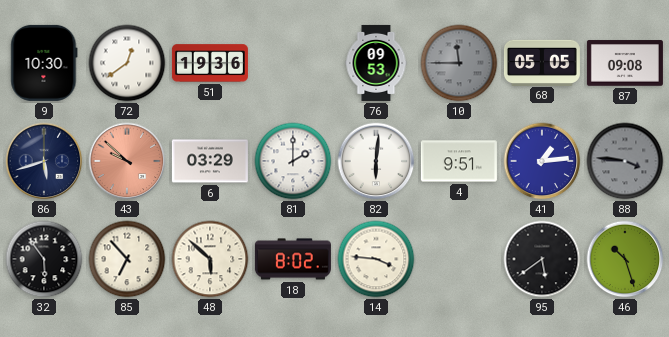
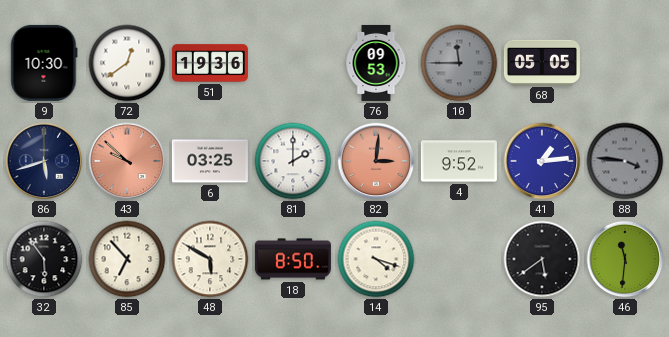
87: 09:08 -> none (625, 63)
6: 03:29 -> 03:25 (210, 161)
82: 6:01 -> 3:01 (376, 161)
82 dial: white -> salmon (376, 161)
4: 9:51 -> 9:52 (459, 161)
48: 5:52 -> 5:50 (210, 259)
18: 8:02 -> 8:50 (293, 259)
14: 3:46 -> 4:18 (376, 259)
46: 10:27 -> 11:31 (625, 259)
